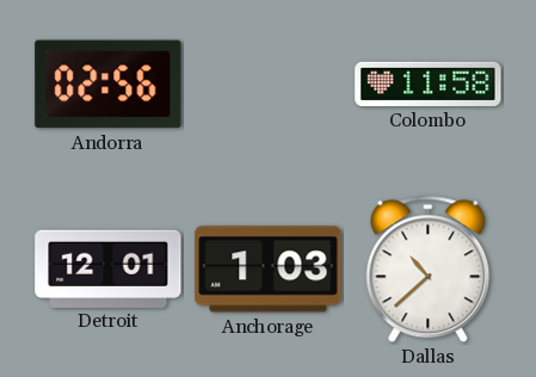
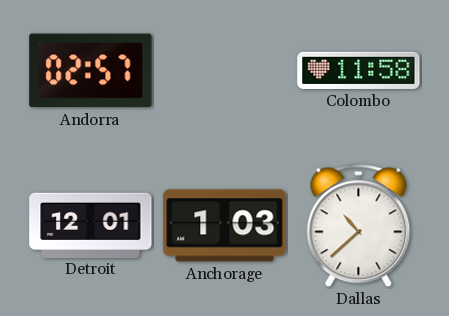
Andorra: 02:56 -> 02:57 (91, 71)
